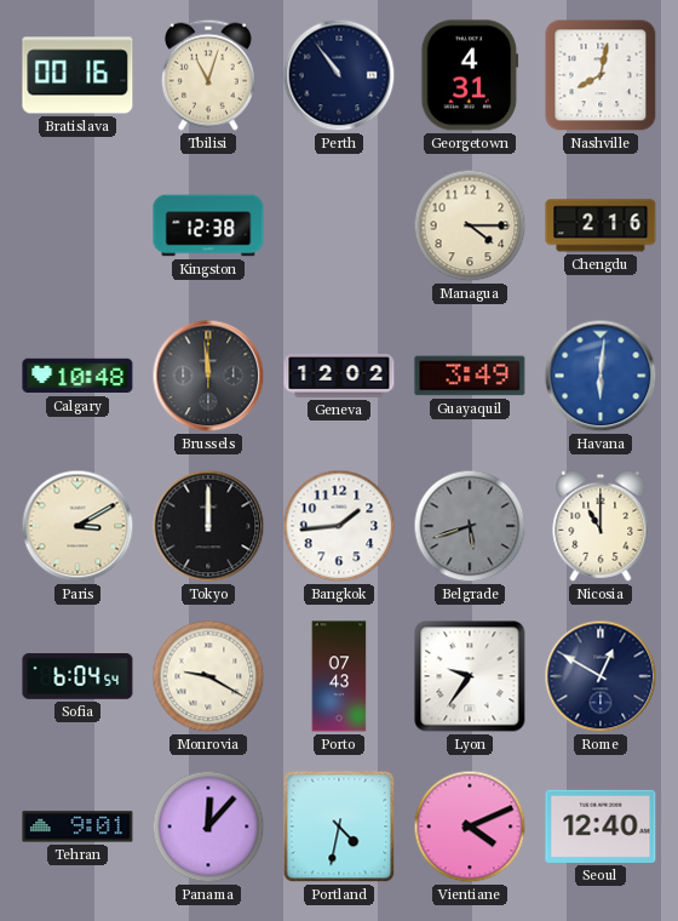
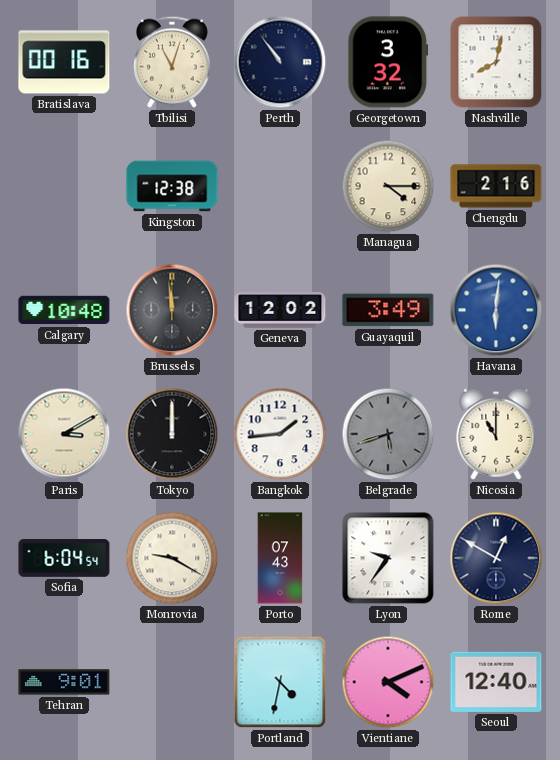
Georgetown: 4:31 -> 3:32 (388, 62)
Panama: 12:07 -> none (208, 826)
